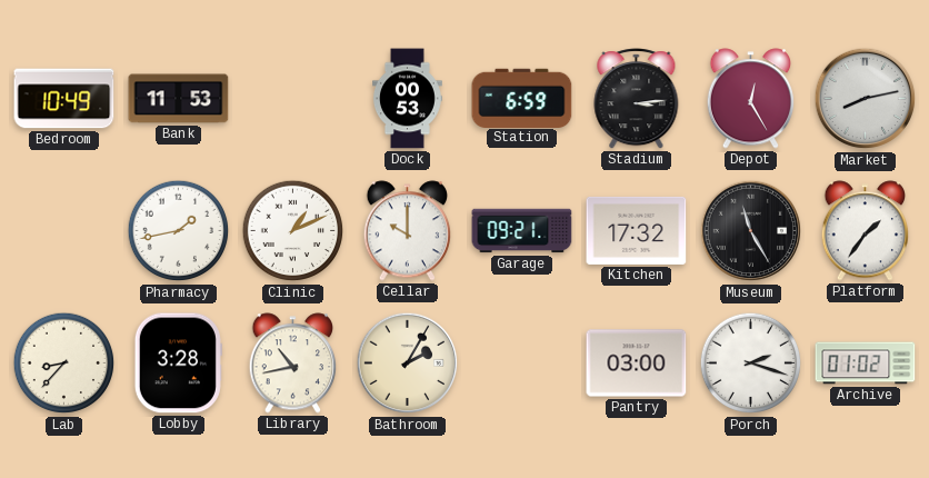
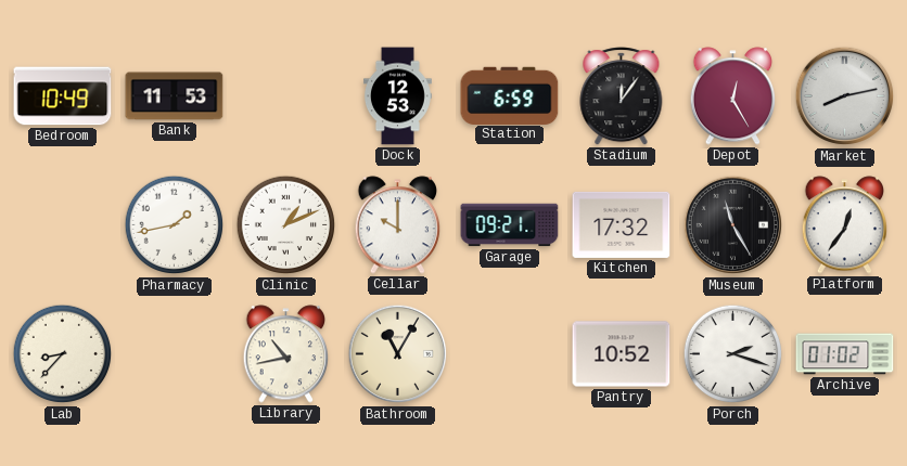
Dock: 00:53 -> 12:53 (397, 96)
Stadium: 3:14 -> 12:06 (622, 96)
Platform: 1:36 -> 12:36 (845, 225)
Lobby: 3:28 -> none (178, 364)
Bathroom: 2:05 -> 11:05 (398, 354)
Pantry: 03:00 -> 10:52 (622, 354)
